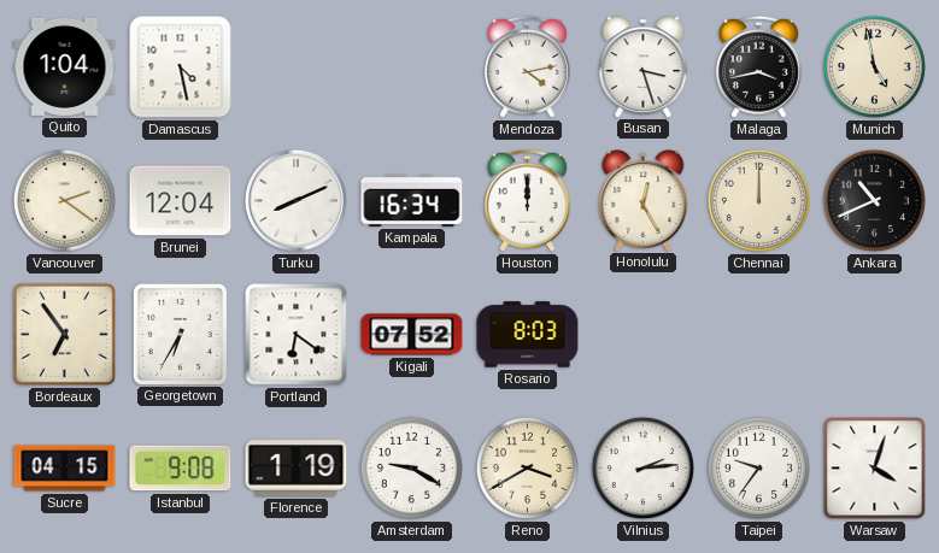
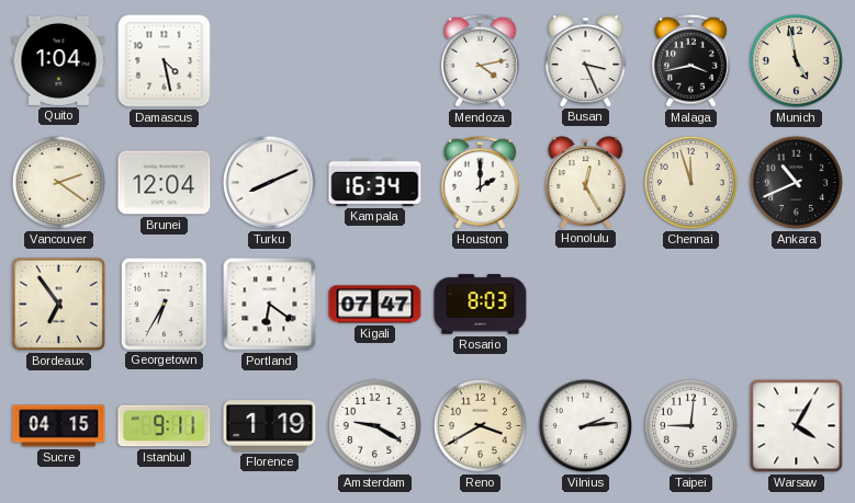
Busan: 3:27 -> 3:26 (586, 60)
Houston: 12:00 -> 2:00 (480, 182)
Chennai: 12:00 -> 11:57 (690, 182)
Kigali: 07:52 -> 07:47 (375, 305)
Istanbul: 9:08 -> 9:11 (165, 426)
Taipei: 9:36 -> 9:01 (690, 425)
Warsaw: 4:03 -> 4:05 (797, 426)
